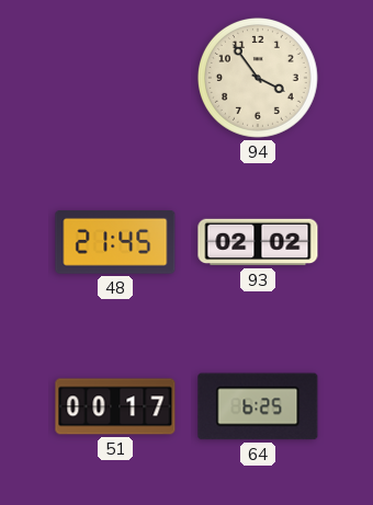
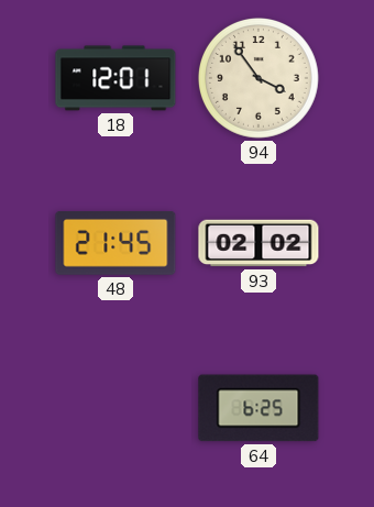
18: none -> 12:01 (116, 78)
51: 00:17 -> none (115, 406)
